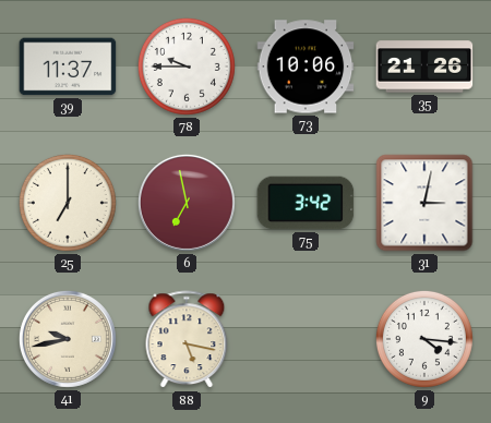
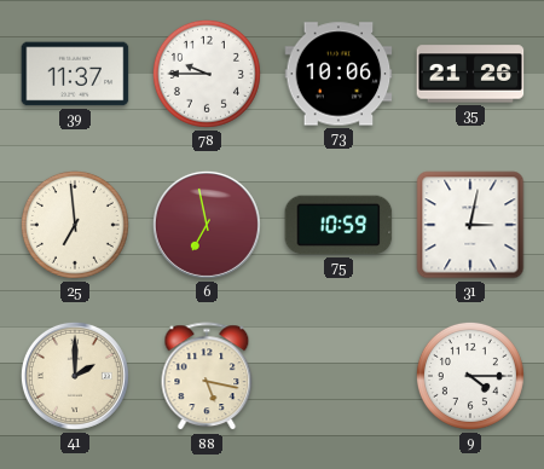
25: 7:00 -> 6:59 (75, 225)
75: 3:42 -> 10:59 (338, 225)
41: 9:43 -> 2:00 (75, 376)
9: 4:16 -> 4:15 (470, 376)
